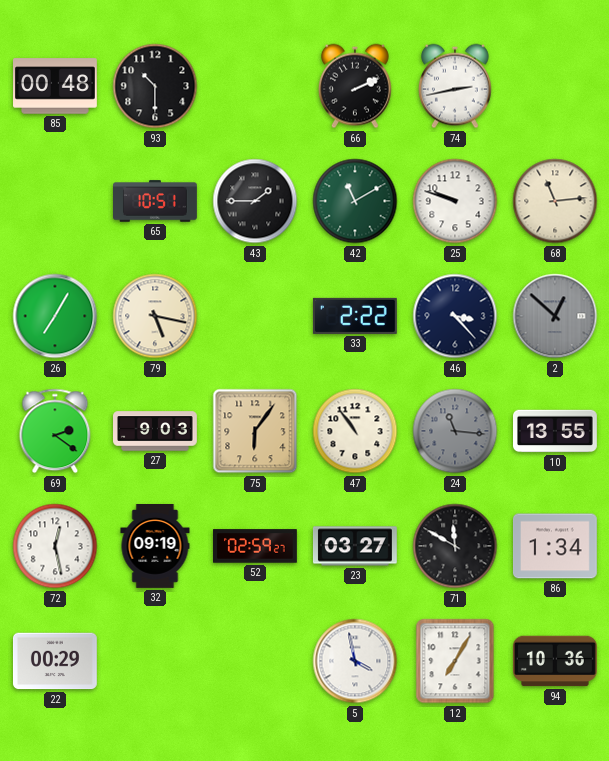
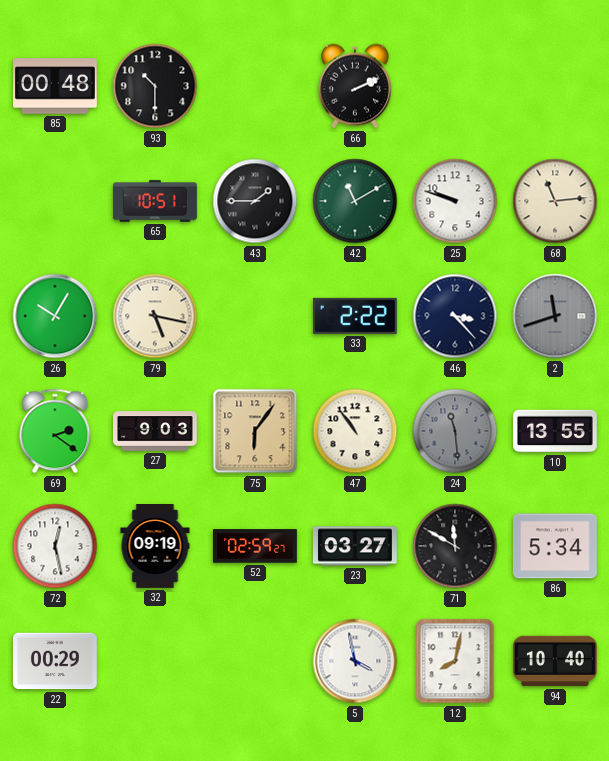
74: 2:43 -> none (455, 86)
26: 7:05 -> 10:05 (55, 316)
2: 12:52 -> 11:42 (555, 316)
24: 11:16 -> 11:29 (455, 431)
86: 1:34 -> 5:34 (556, 546)
12: 7:05 -> 8:02 (455, 661)
94: 10:36 -> 10:40 (556, 661)
